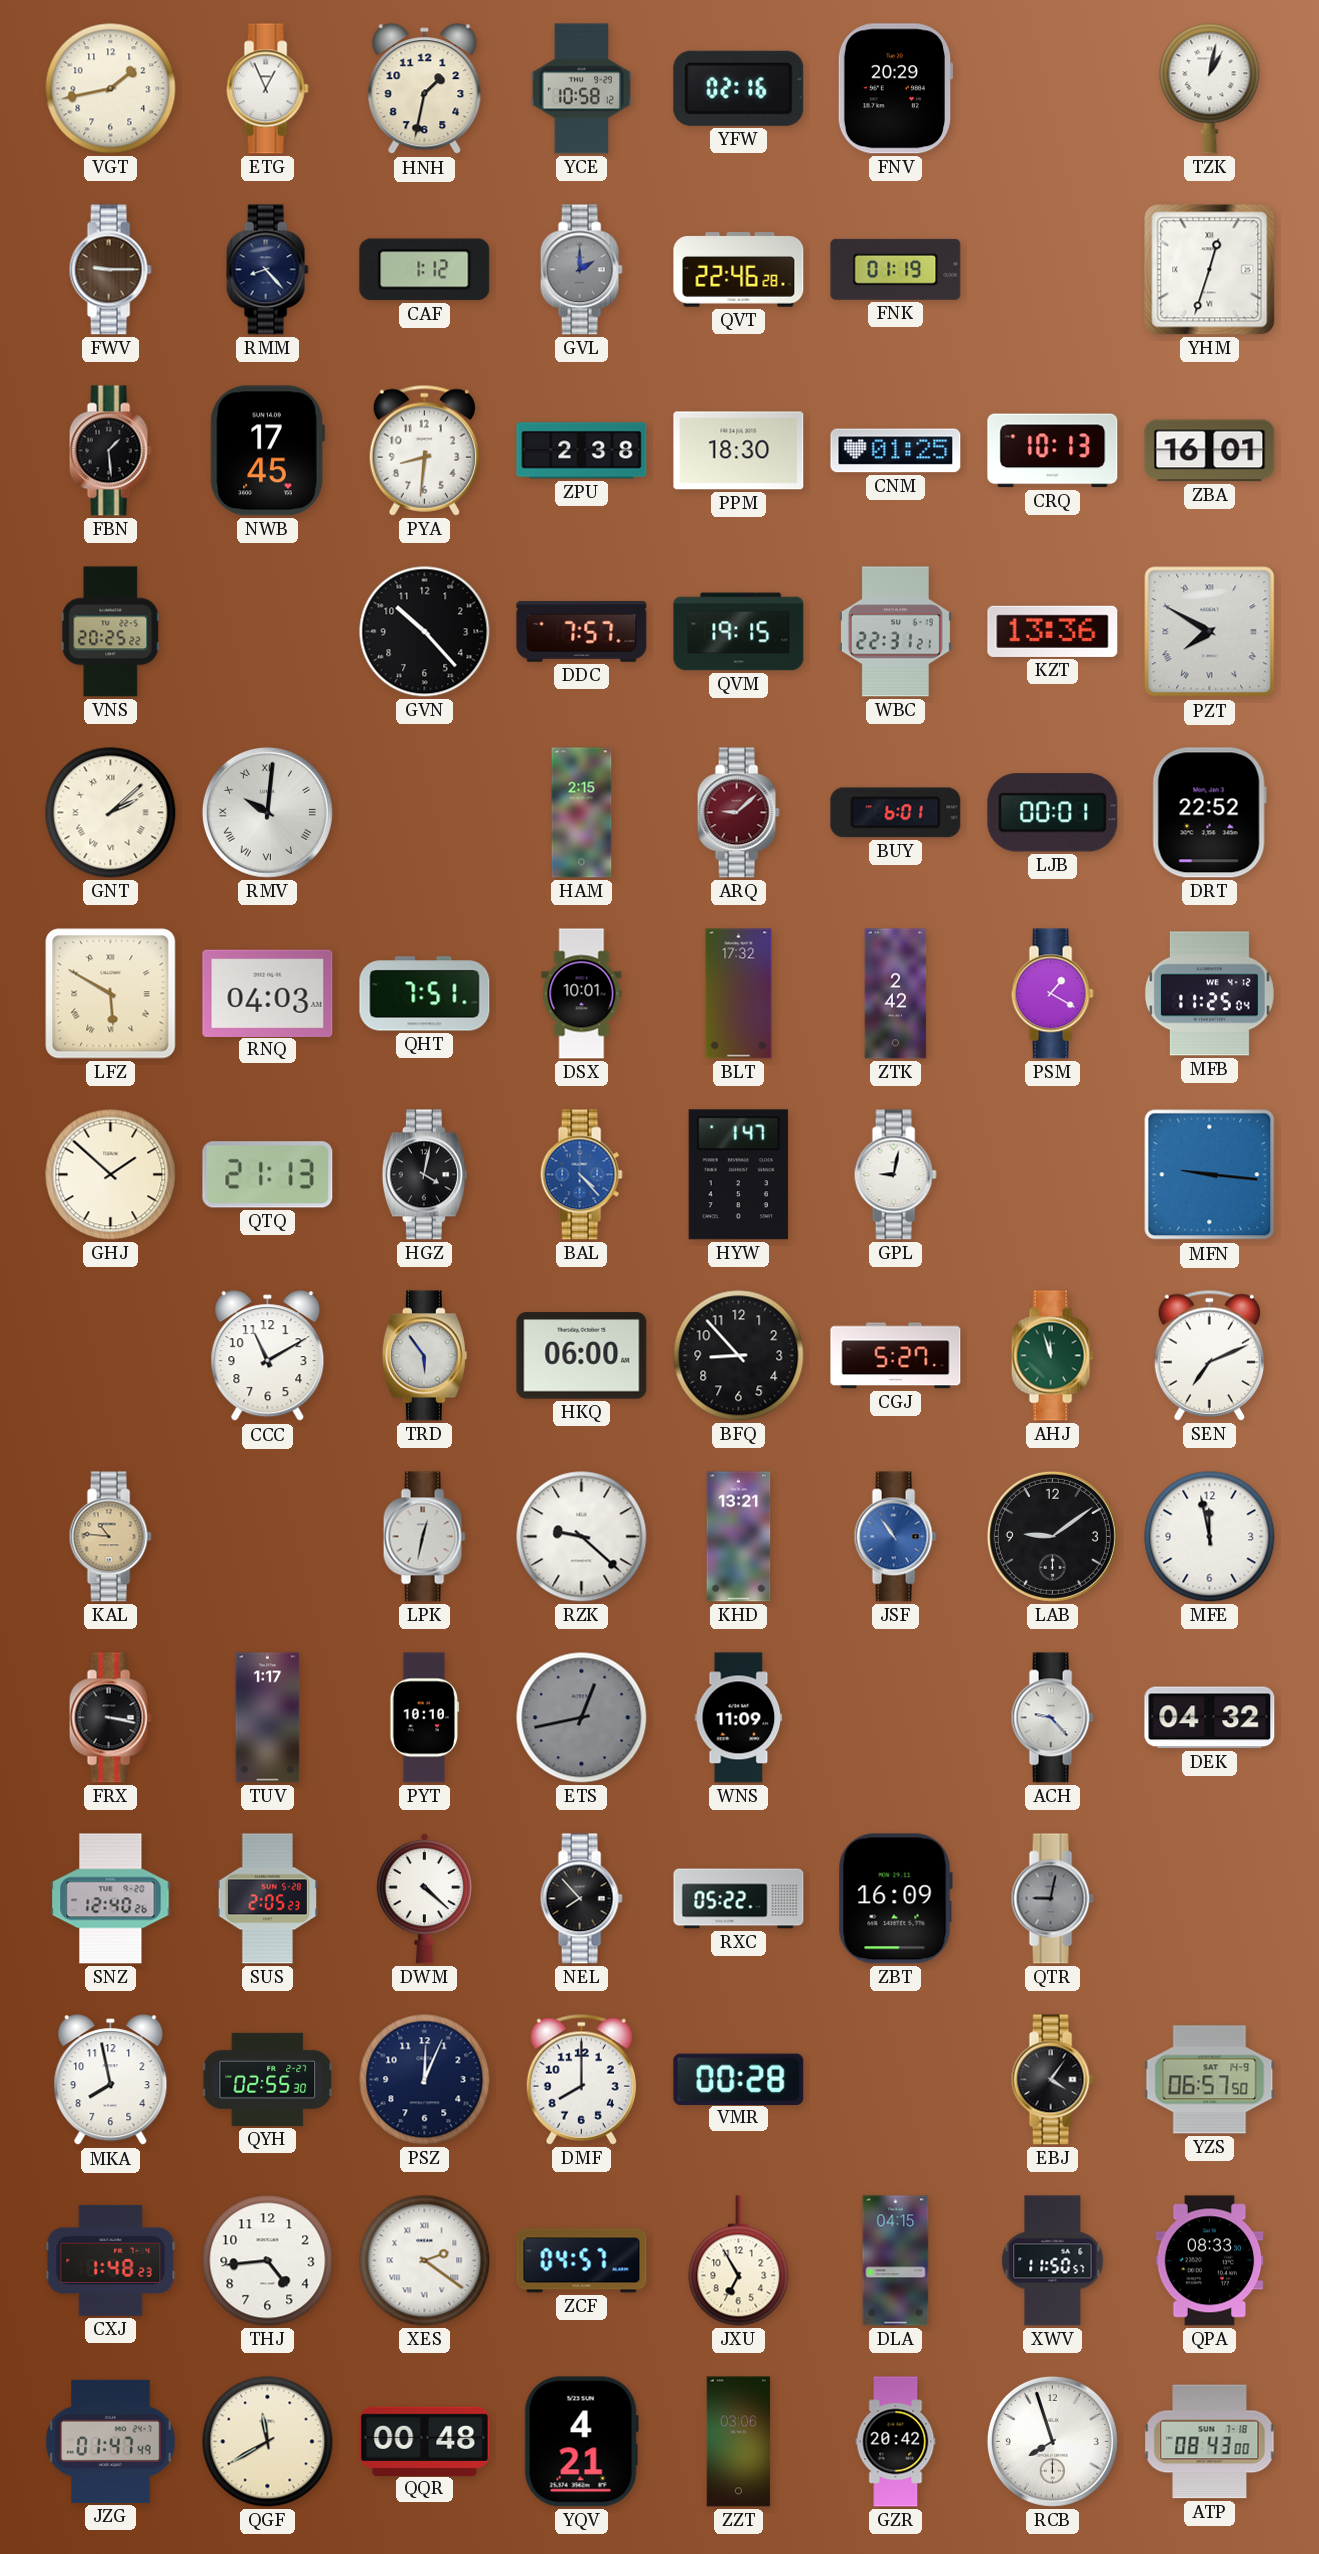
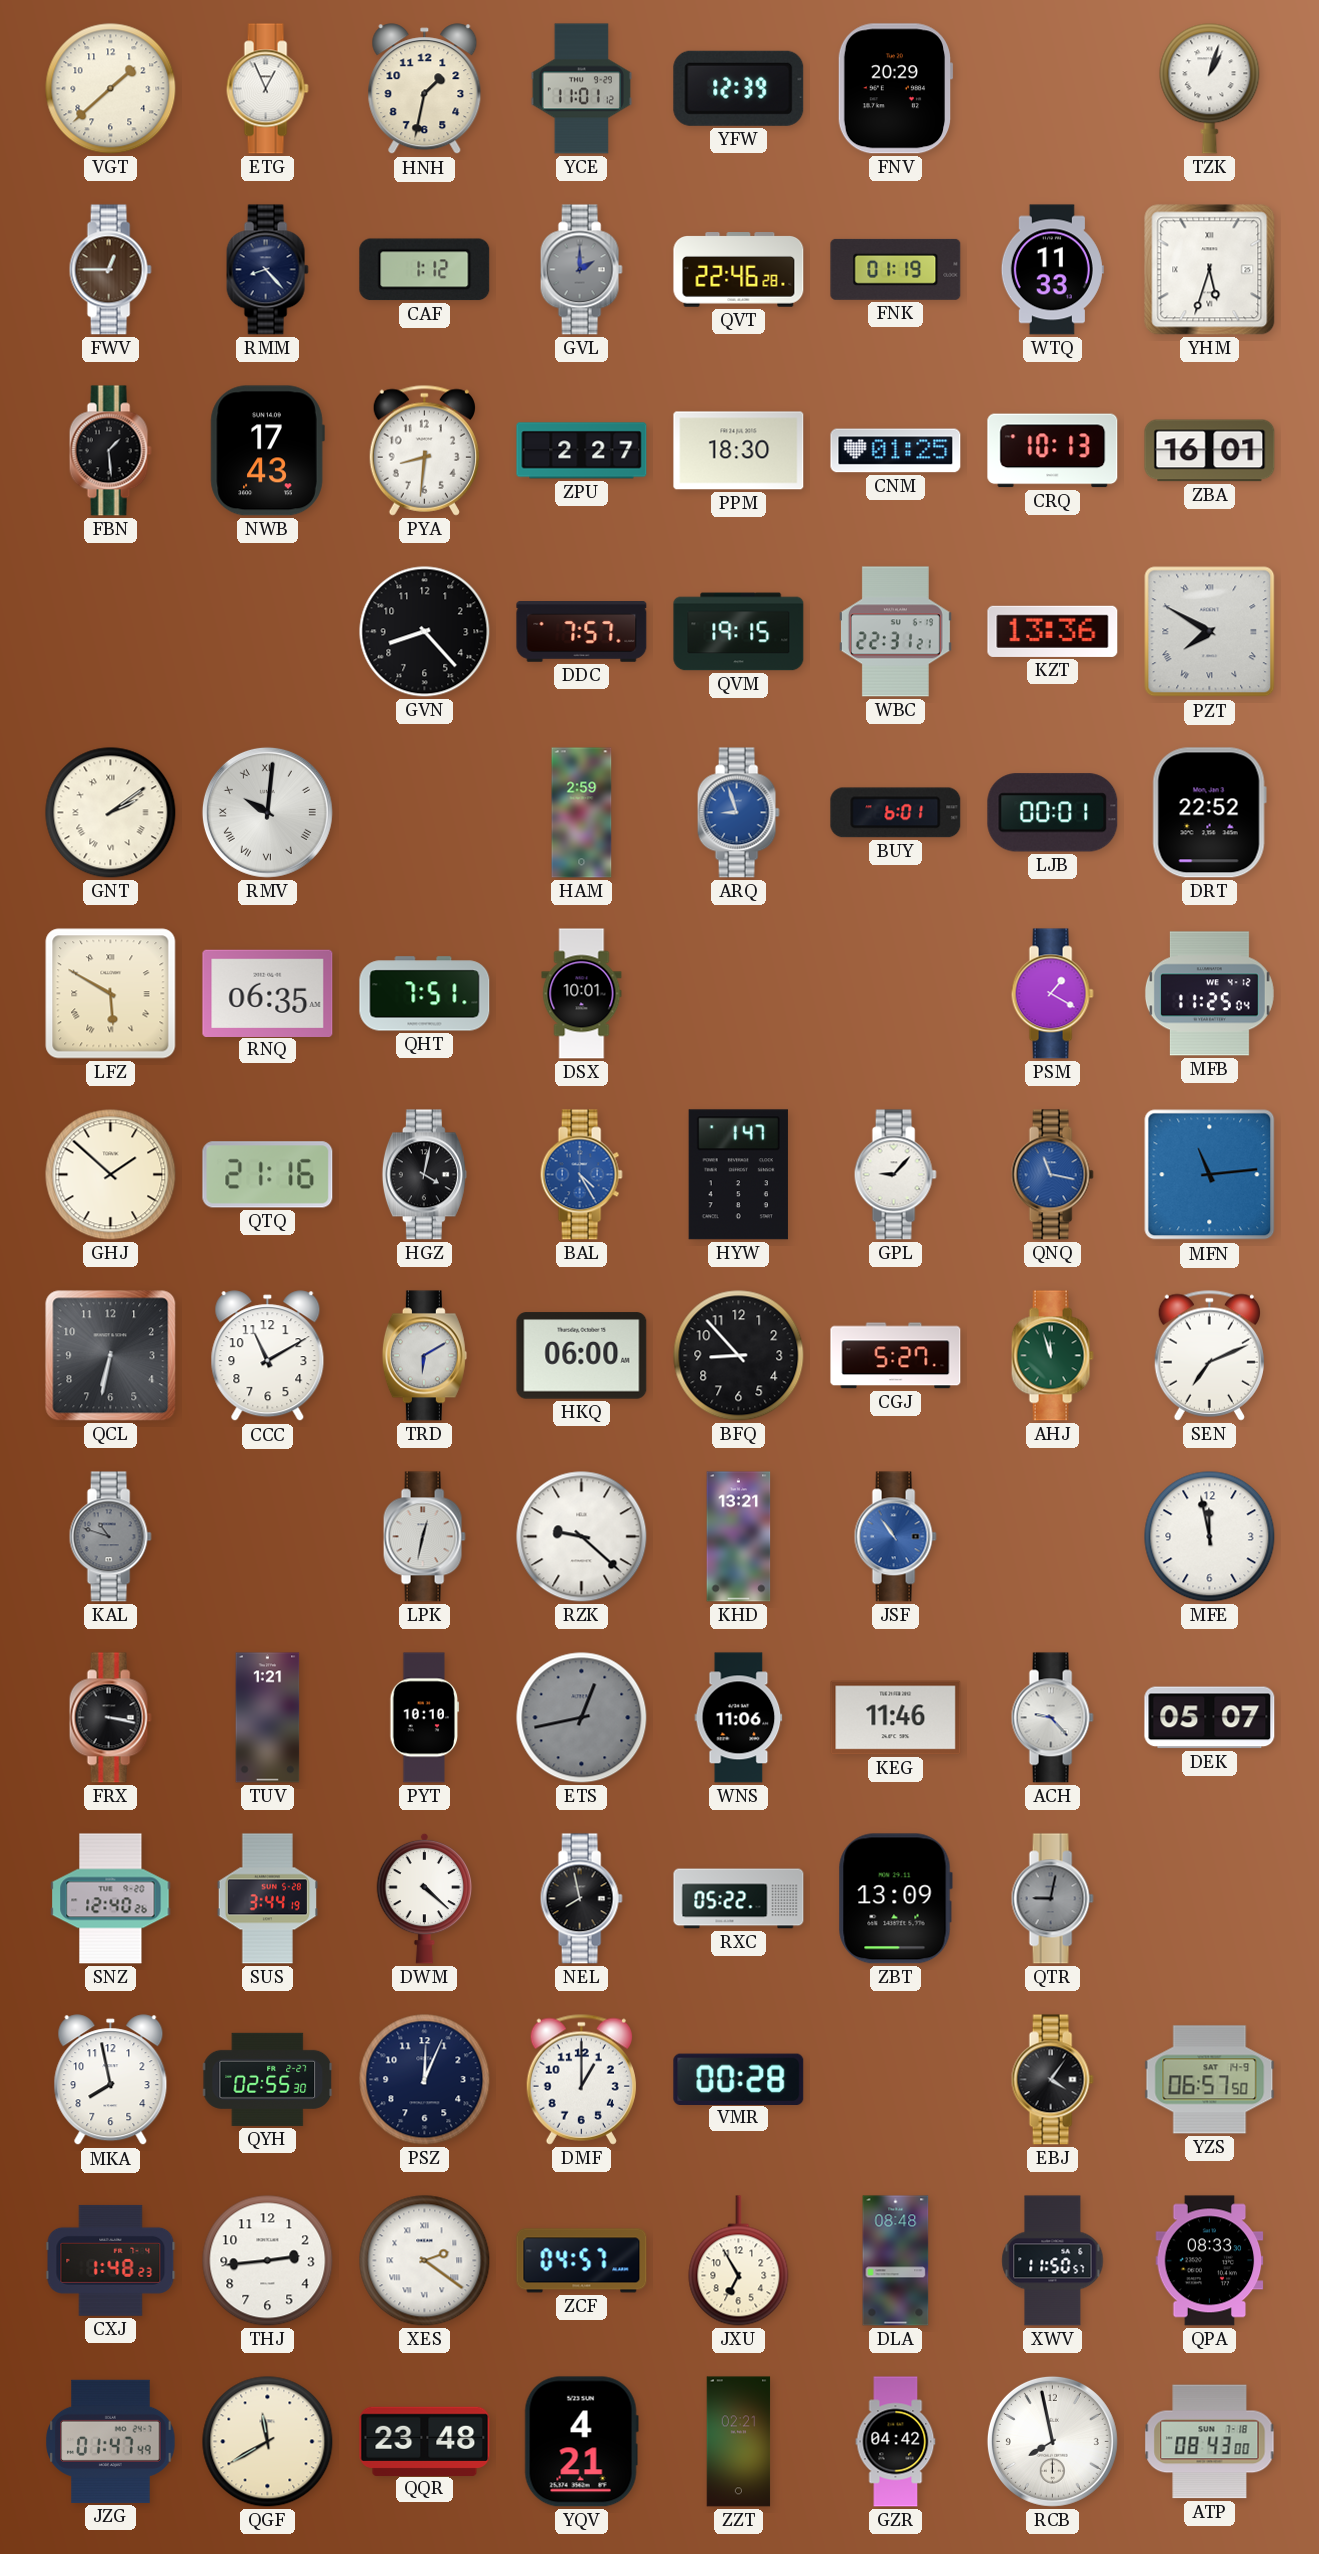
VGT: 1:43 -> 1:38 (111, 89)
YCE: 10:58 -> 11:01 (581, 89)
YFW: 02:16 -> 12:39 (739, 88)
TZK: 1:02 -> 1:03 (1210, 89)
FWV: 9:15 -> 12:45 (110, 270)
WTQ: none -> 11:33 (1052, 270)
YHM: 12:33 -> 5:33 (1210, 270)
NWB: 17:45 -> 17:43 (267, 451)
ZPU: 2:38 -> 2:27 (582, 451)
VNS: 20:25 -> none (111, 632)
GVN: 10:23 -> 8:23 (425, 632)
GNT: 2:08 -> 2:09 (111, 813)
HAM: 2:15 -> 2:59 (582, 813)
ARQ: 9:08 -> 8:57 (738, 813)
ARQ dial: burgundy -> blue (738, 813)
RNQ: 04:03 -> 06:35 (268, 993)
BLT: 17:32 -> none (739, 994)
ZTK: 2:42 -> none (896, 994)
QTQ: 21:13 -> 21:16 (268, 1175)
BAL: 4:23 -> 4:25 (581, 1175)
GPL: 9:02 -> 9:07 (895, 1175)
QNQ: none -> 11:17 (1052, 1175)
MFN: 9:16 -> 11:14 (1210, 1175)
QCL: none -> 6:32 (111, 1356)
TRD: 5:54 -> 6:10 (424, 1356)
KAL: 10:46 -> 10:48 (110, 1537)
KAL dial: champagne -> grey (110, 1537)
LAB: 9:09 -> none (1052, 1536)
TUV: 1:17 -> 1:21 (268, 1718)
WNS: 11:09 -> 11:06 (739, 1718)
KEG: none -> 11:46 (896, 1718)
DEK: 04:32 -> 05:07 (1210, 1718)
SUS: 2:05 -> 3:44 (267, 1899)
NEL: 7:53 -> 7:58 (581, 1899)
ZBT: 16:09 -> 13:09 (895, 1899)
DMF: 8:00 -> 1:00 (581, 2079)
THJ: 4:44 -> 2:44 (268, 2261)
DLA: 04:15 -> 08:48 (896, 2261)
QQR: 00:48 -> 23:48 (425, 2441)
ZZT: 03:06 -> 02:21 (739, 2442)
GZR: 20:42 -> 04:42 (896, 2442)
RCB: 7:57 -> 7:58 (1052, 2441)
